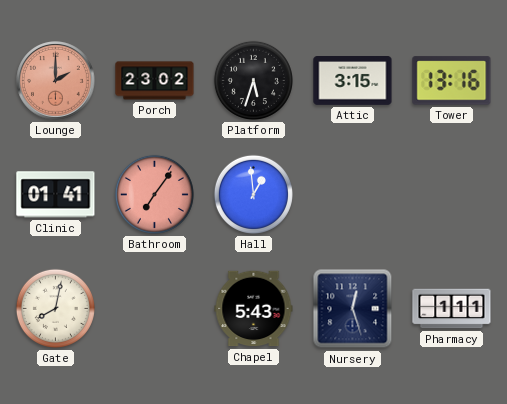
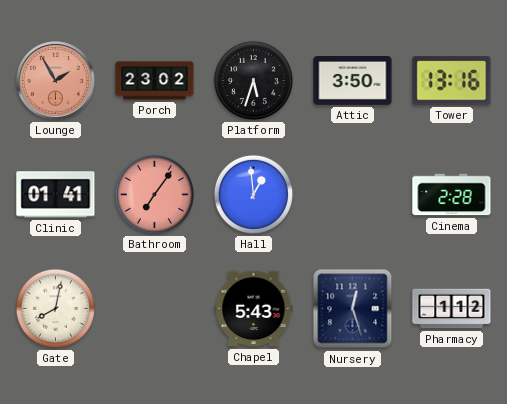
Lounge: 2:00 -> 1:55 (56, 81)
Attic: 3:15 -> 3:50 (353, 81)
Cinema: none -> 2:28 (452, 195)
Pharmacy: 1:11 -> 1:12 (452, 309)
